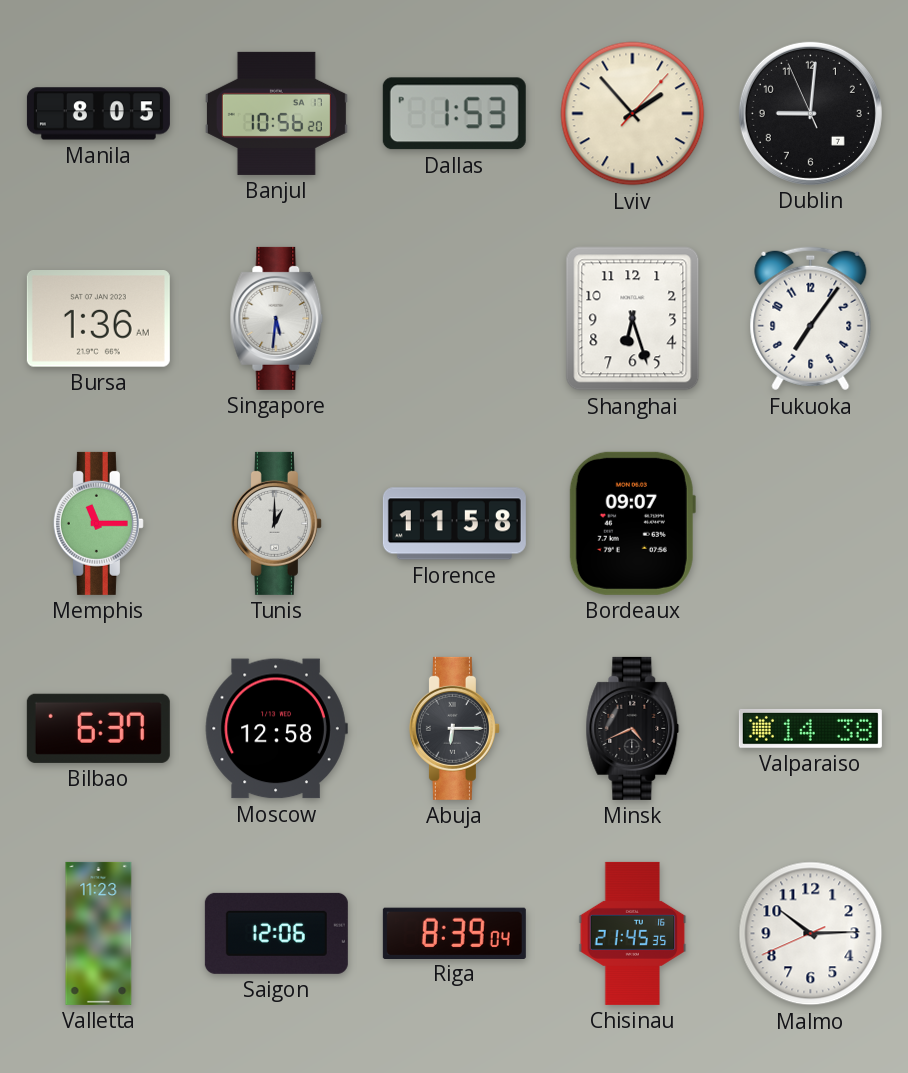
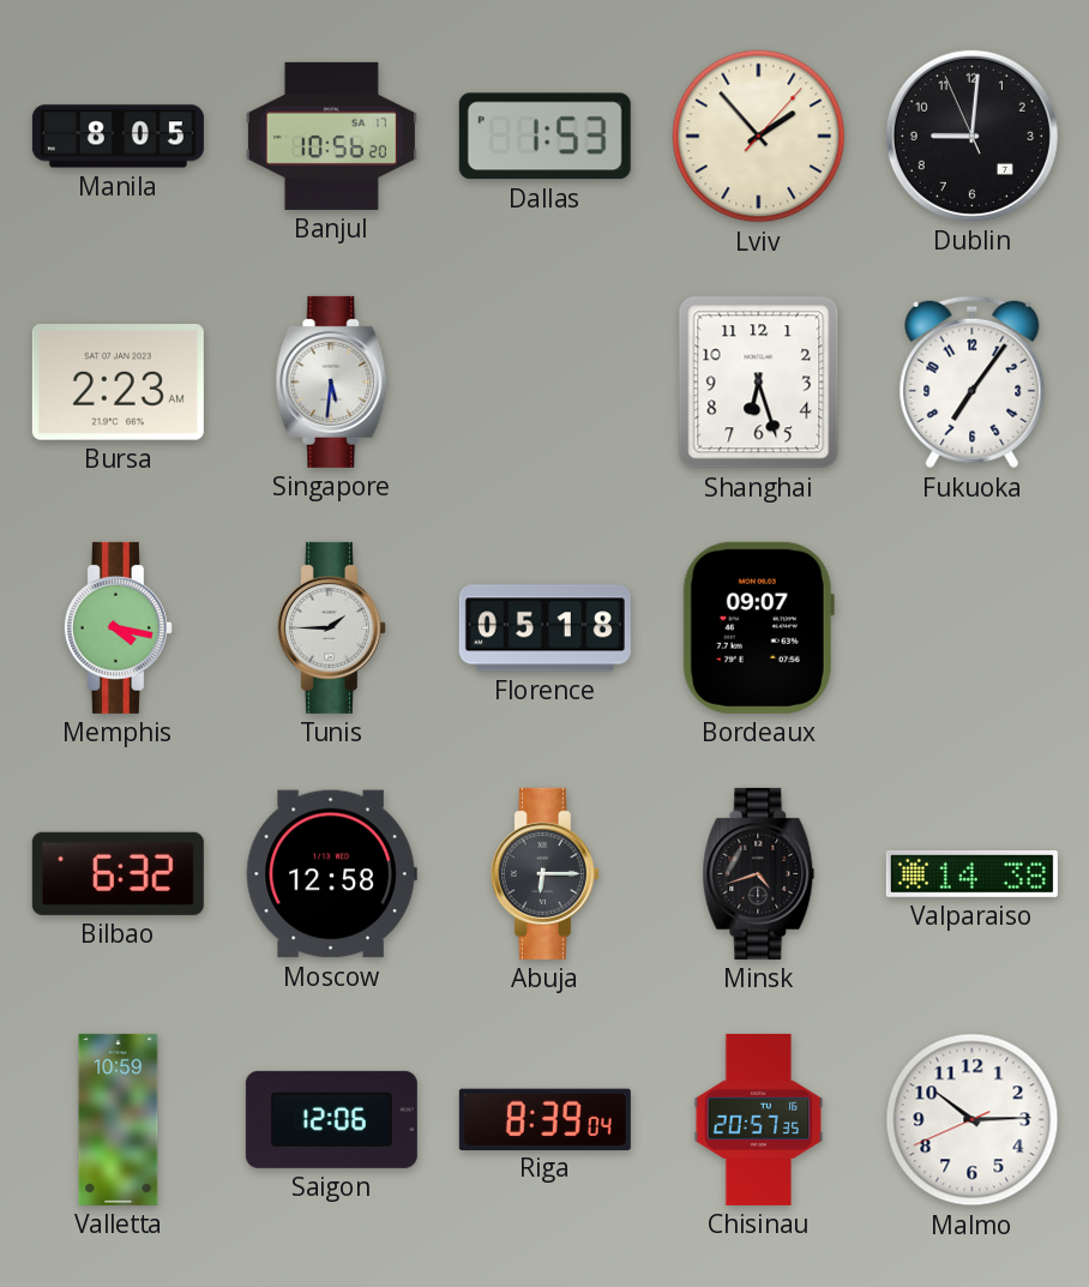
Bursa: 1:36 -> 2:23 (118, 383)
Memphis: 11:15 -> 4:17 (118, 627)
Tunis: 1:00 -> 1:45 (331, 627)
Florence: 11:58 -> 05:18 (544, 629)
Bilbao: 6:37 -> 6:32 (118, 873)
Minsk: 4:41 -> 4:42 (759, 873)
Valletta: 11:23 -> 10:59 (119, 1119)
Chisinau: 21:45 -> 20:57 (759, 1119)
